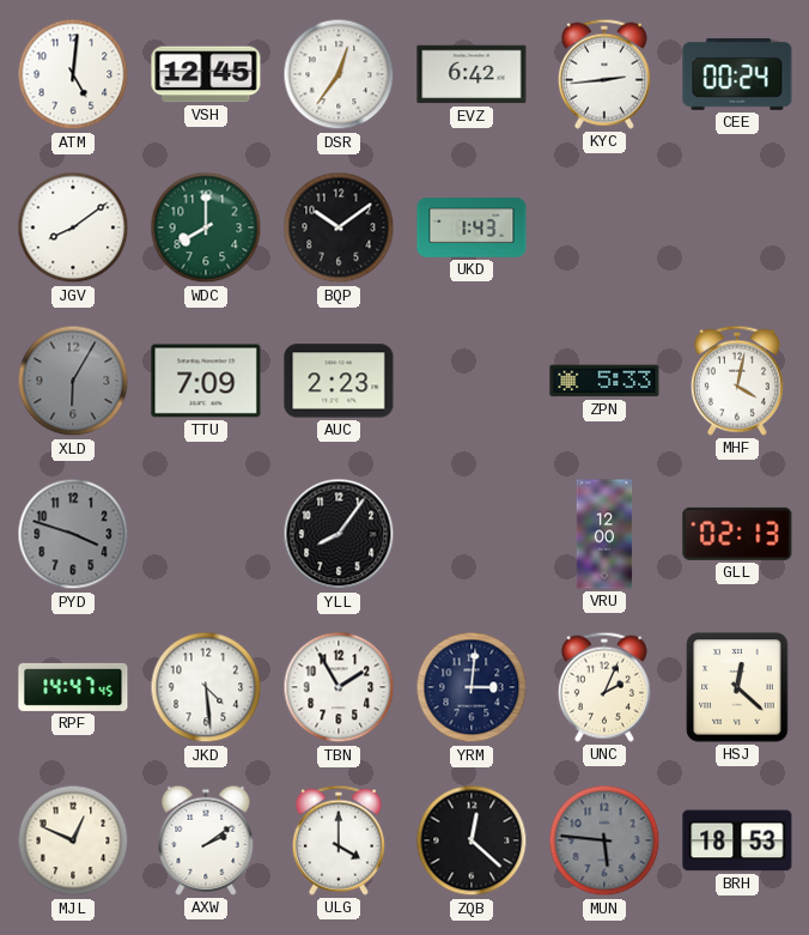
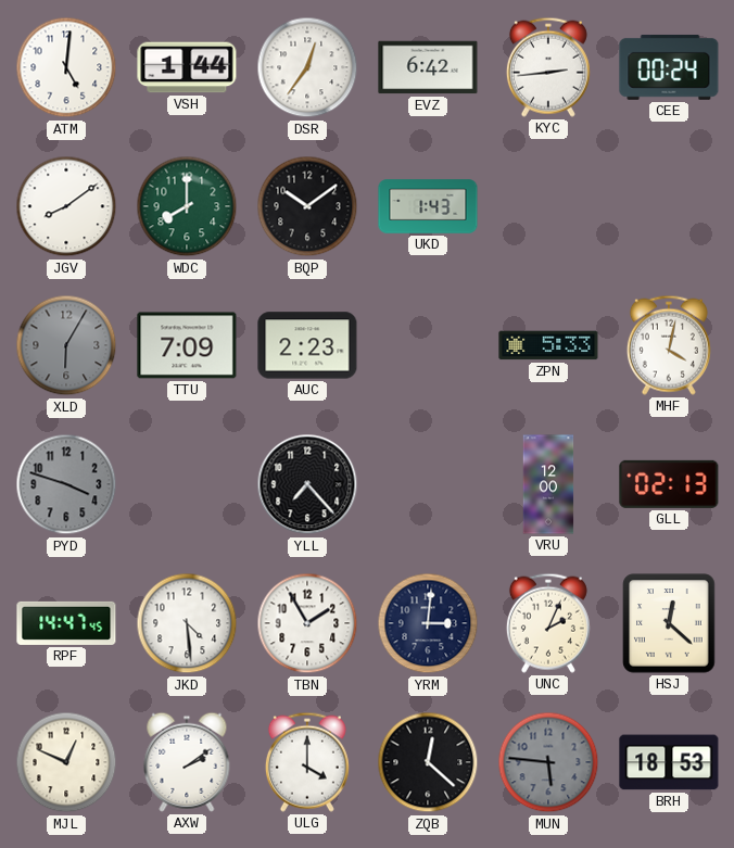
VSH: 12:45 -> 1:44 (187, 67)
YLL: 8:06 -> 7:23 (307, 484)
